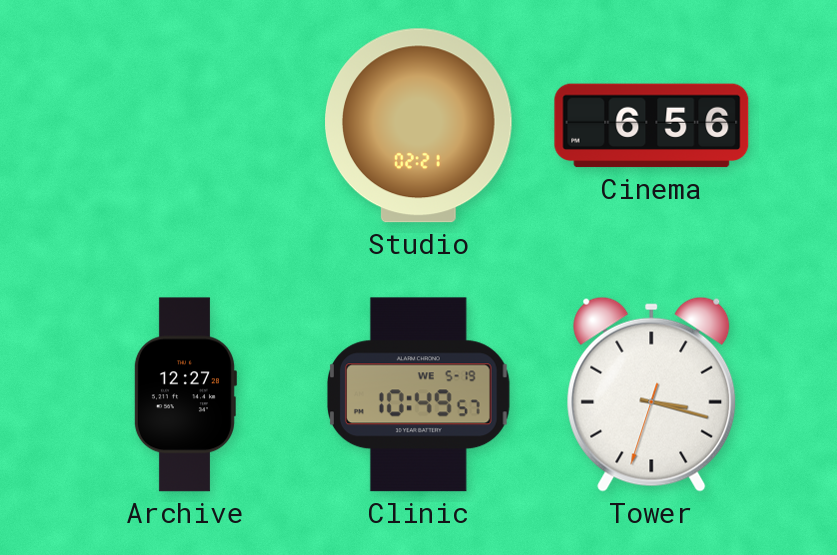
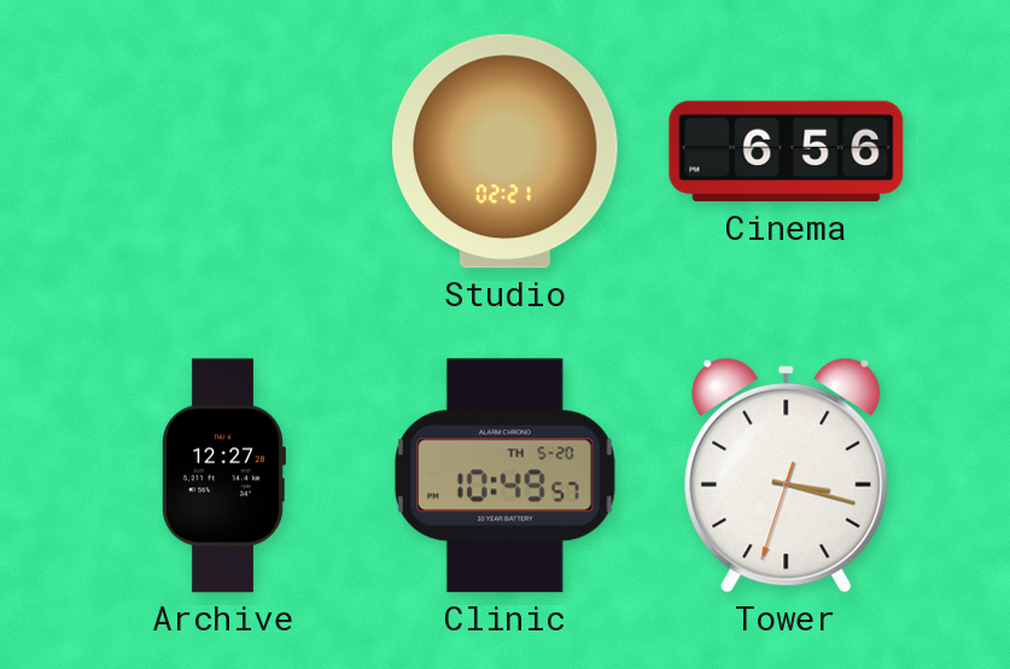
Clinic date: WE 5-19 -> TH 5-20 (504, 476)
